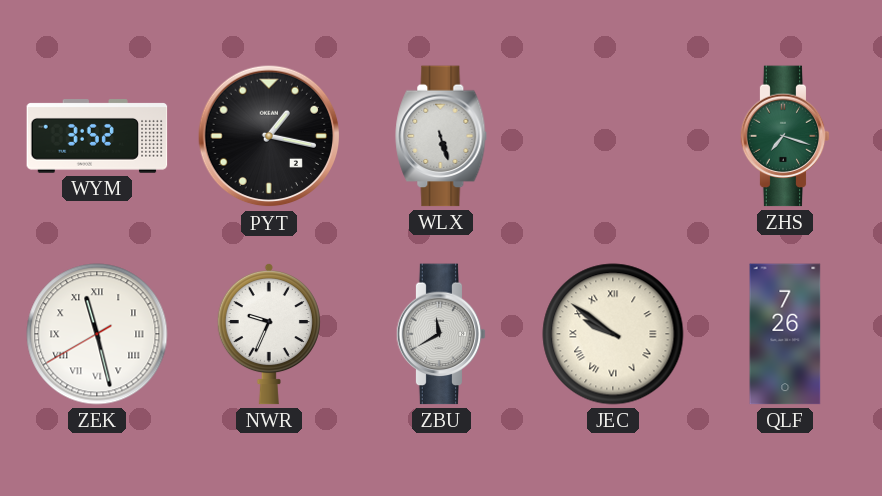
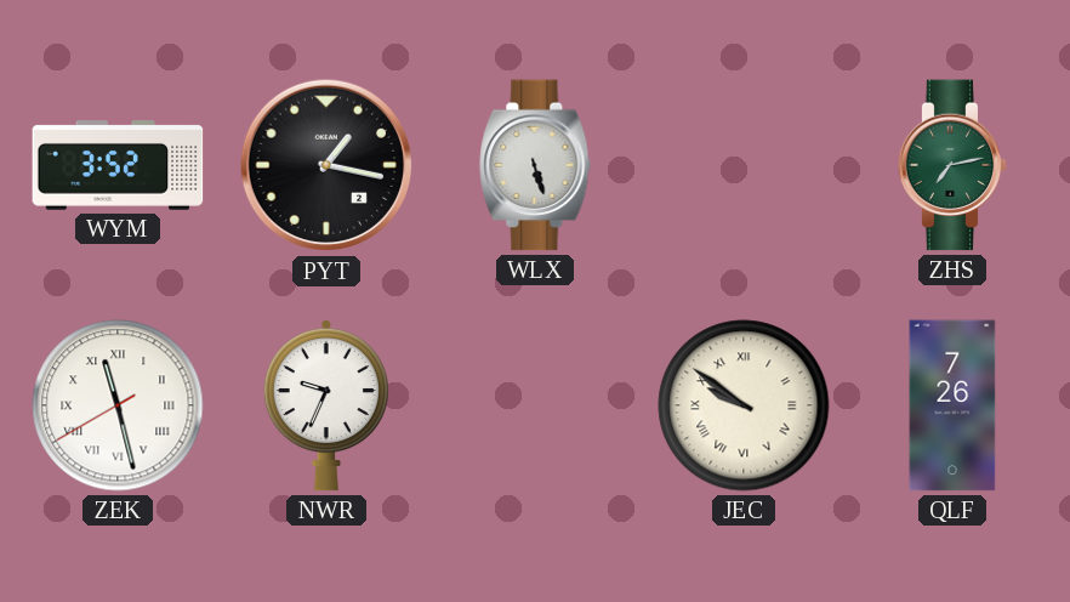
ZHS: 7:18 -> 7:13 (952, 165)
ZBU: 11:40 -> none (441, 334)
